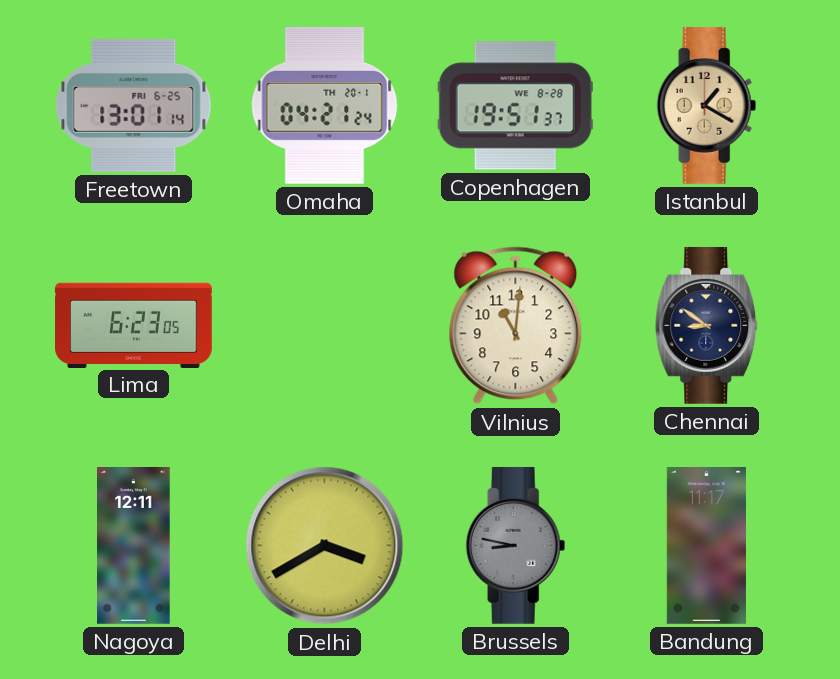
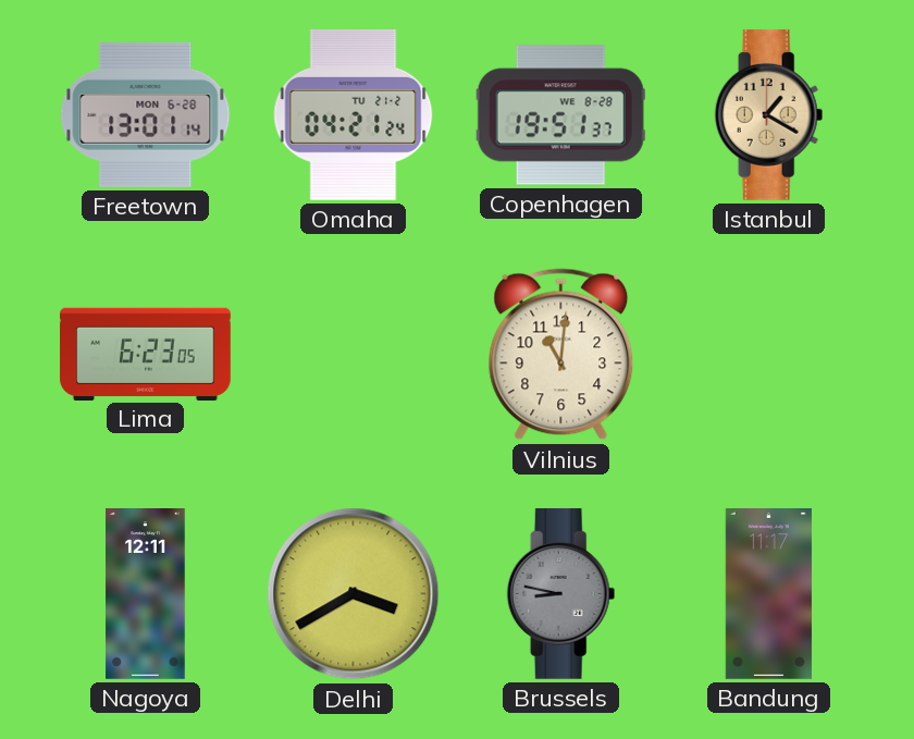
Freetown date: FRI 6-25 -> MON 6-28 (146, 114)
Omaha date: TH 20-1 -> TU 21-2 (354, 114)
Chennai: 8:51 -> none (707, 325)
